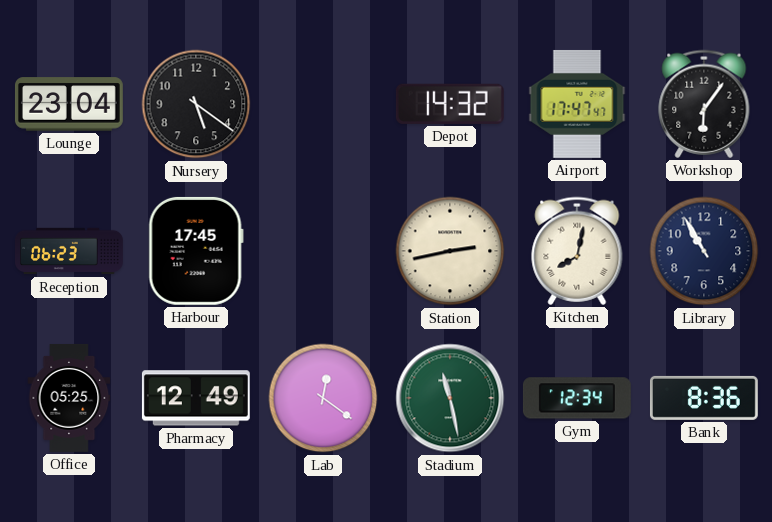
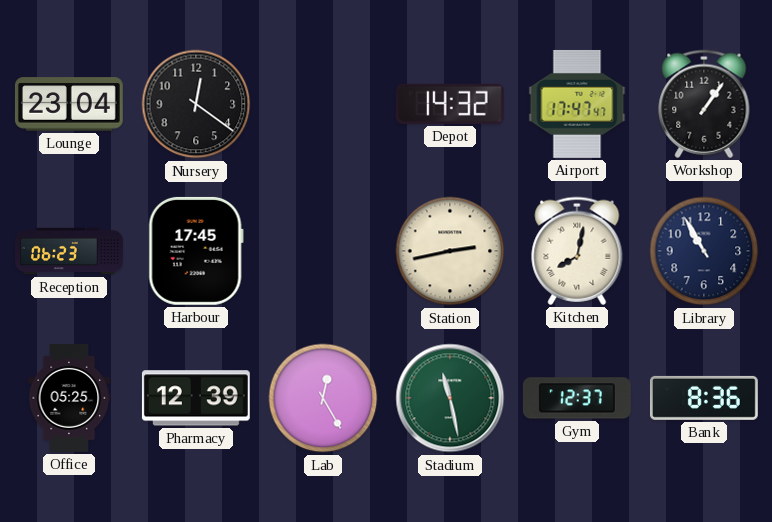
Nursery: 5:21 -> 12:21 (196, 104)
Workshop: 6:06 -> 1:06 (704, 104)
Pharmacy: 12:49 -> 12:39 (196, 398)
Lab: 12:21 -> 12:25 (323, 398)
Gym: 12:34 -> 12:37 (577, 398)
